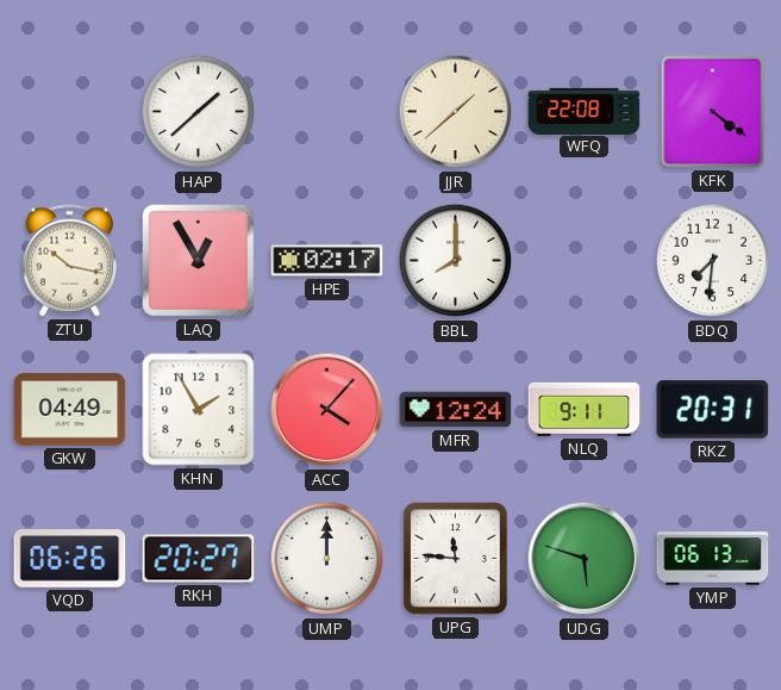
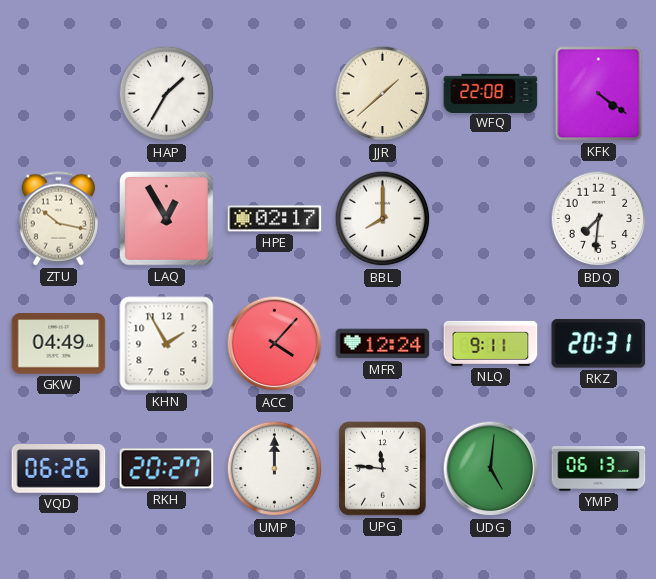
HAP: 1:38 -> 1:35 (167, 94)
UDG: 5:48 -> 5:01 (491, 469)
